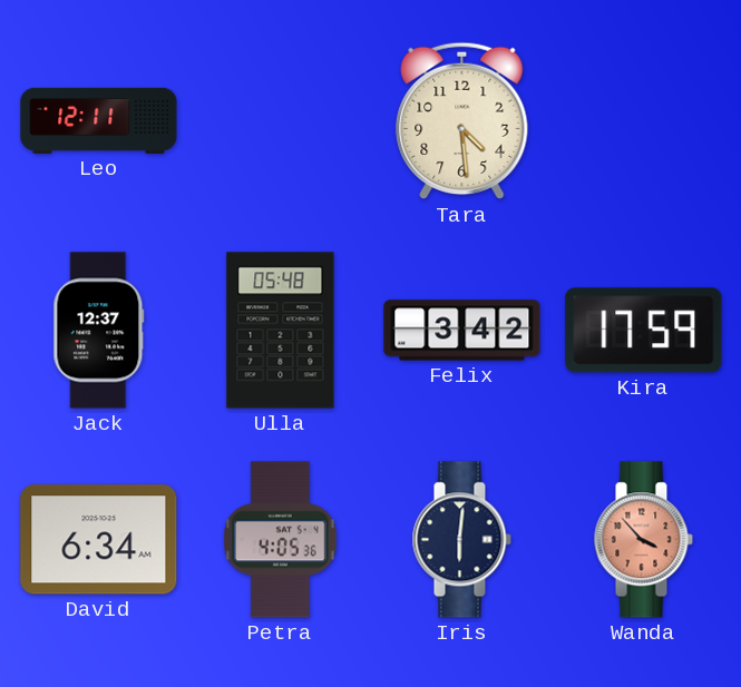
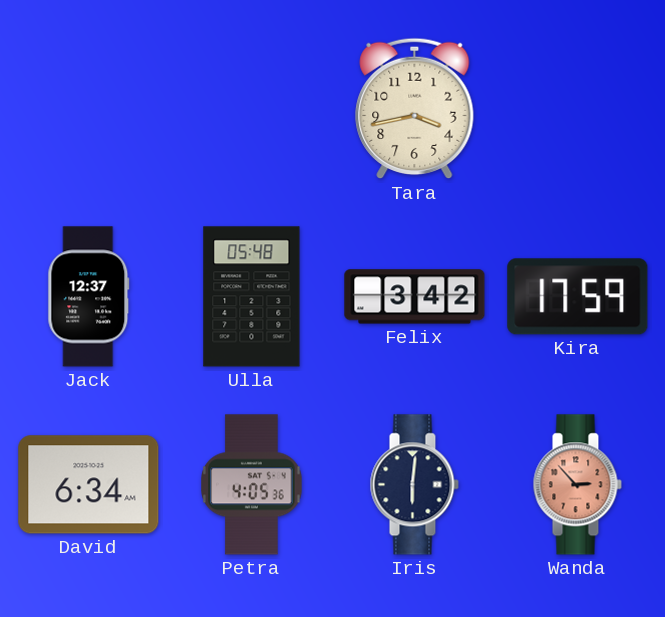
Leo: 12:11 -> none (99, 120)
Tara: 4:29 -> 3:43 (415, 109)
Wanda: 3:53 -> 2:53 (577, 485)
